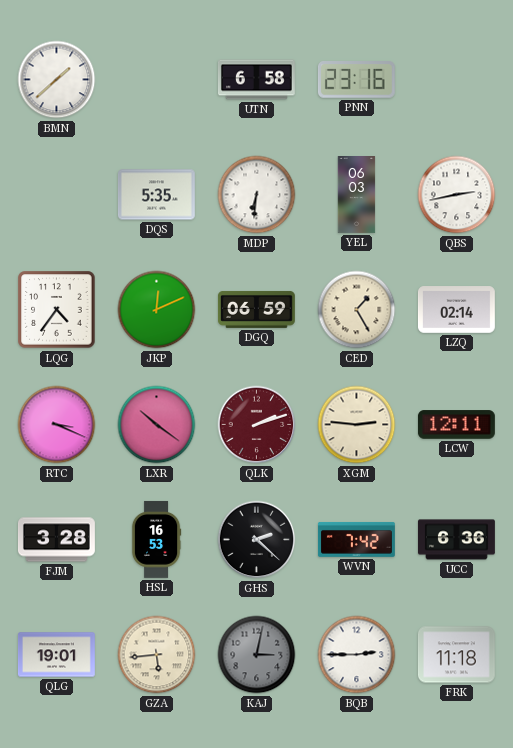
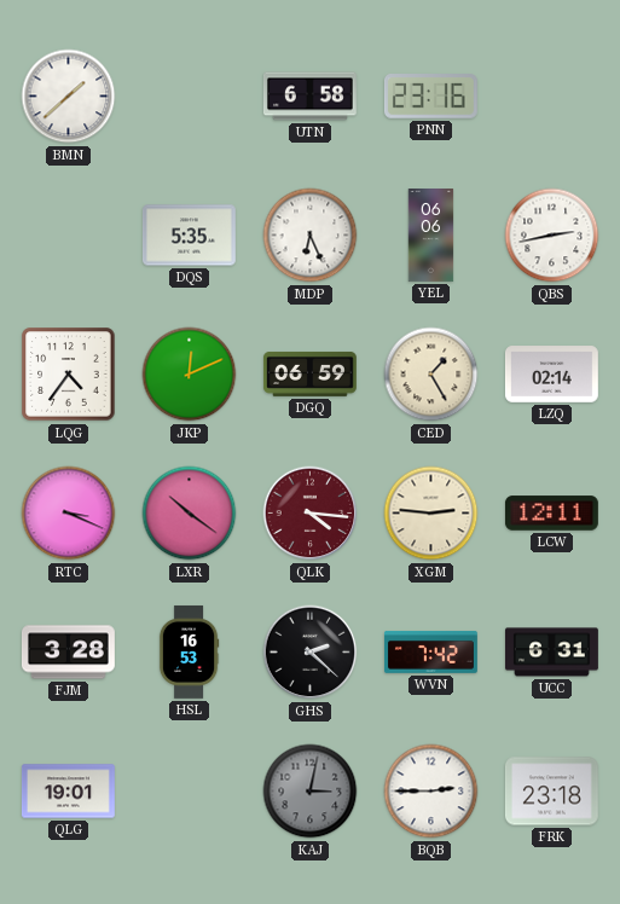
MDP: 6:31 -> 6:26 (311, 236)
YEL: 06:03 -> 06:06 (431, 236)
QLK: 2:12 -> 4:16 (311, 514)
UCC: 6:36 -> 6:31 (551, 653)
GZA: 5:44 -> none (157, 655)
FRK: 11:18 -> 23:18 (551, 792)
